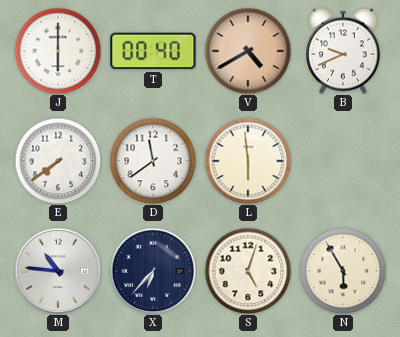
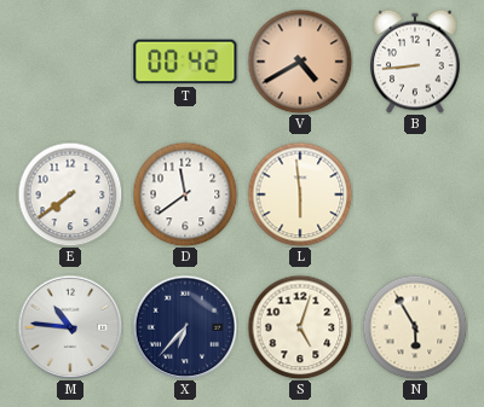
J: 6:00 -> none (58, 51)
T: 00:40 -> 00:42 (185, 62)
B: 9:41 -> 8:44 (415, 62)
